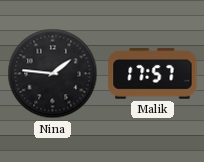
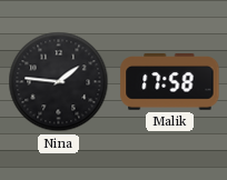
Malik: 17:57 -> 17:58 (170, 82)
